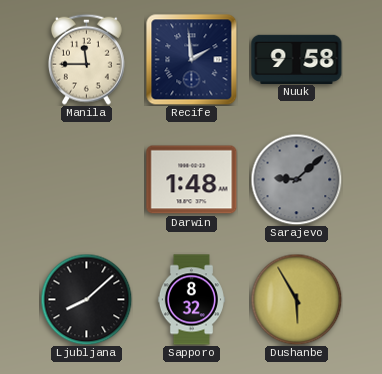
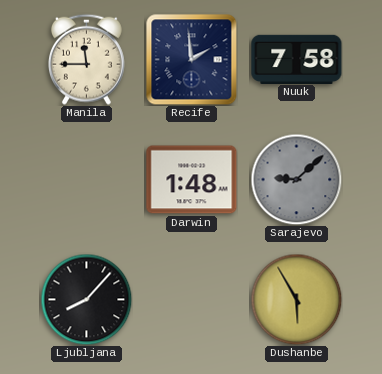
Nuuk: 9:58 -> 7:58 (297, 59)
Ljubljana: 8:08 -> 8:07 (86, 299)
Sapporo: 8:32 -> none (191, 300)
